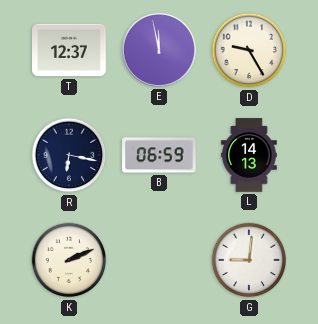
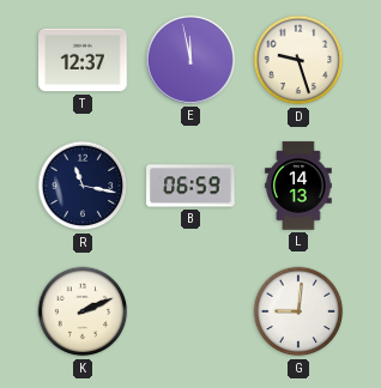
D: 9:25 -> 9:27 (298, 60)
R: 6:17 -> 11:17 (83, 186)
